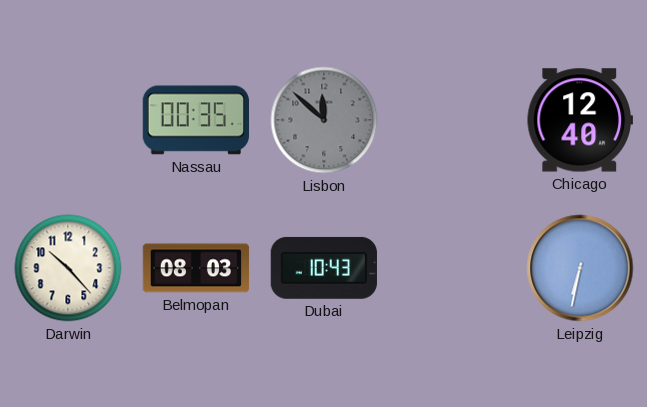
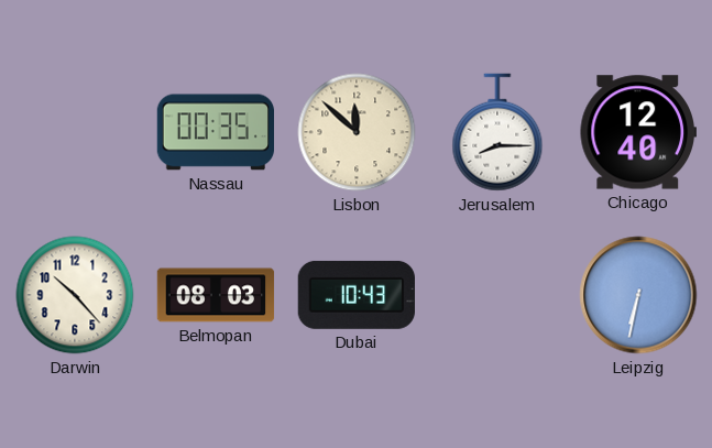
Lisbon dial: grey -> cream (357, 132)
Jerusalem: none -> 8:15 (497, 132)
